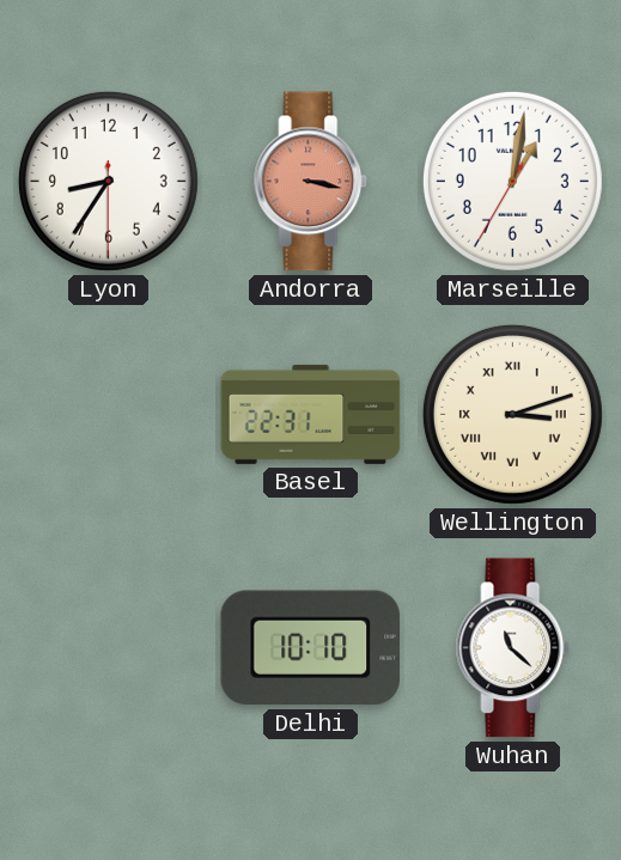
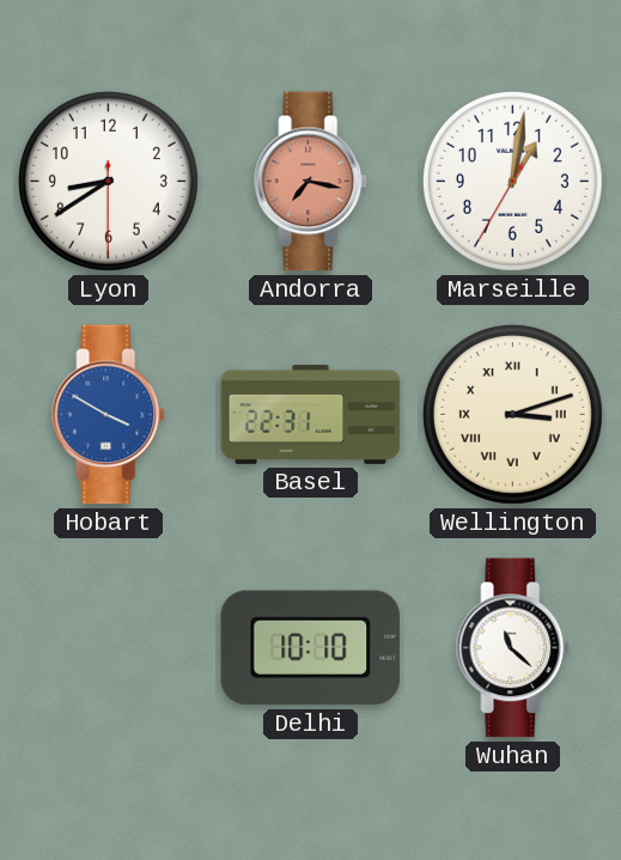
Lyon: 8:35 -> 8:39 (108, 181)
Andorra: 3:17 -> 7:17 (311, 182)
Hobart: none -> 3:50 (109, 415)
